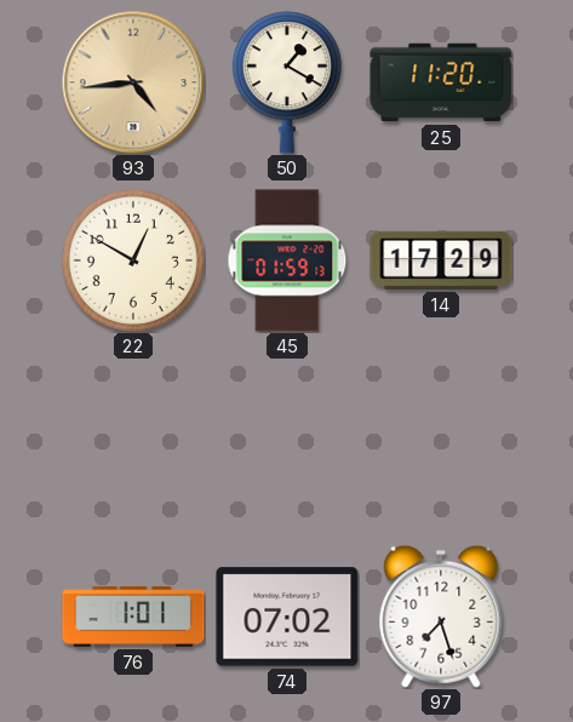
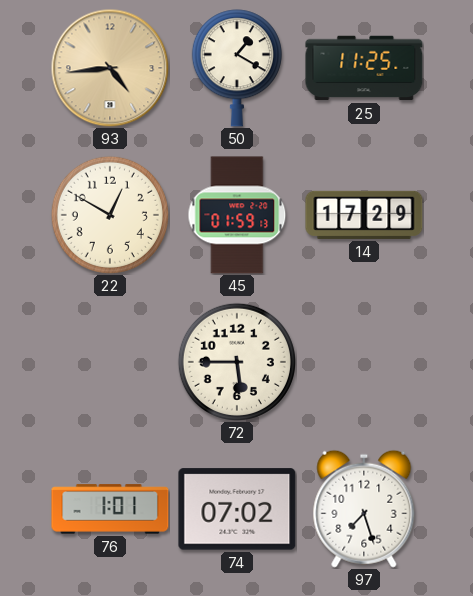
25: 11:20 -> 11:25 (364, 68)
72: none -> 5:45 (237, 362)
